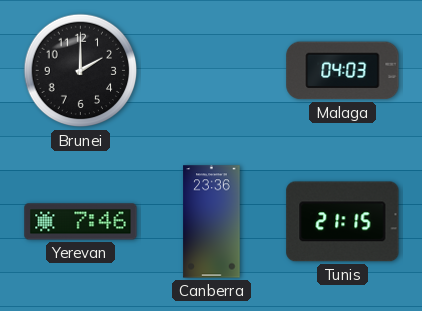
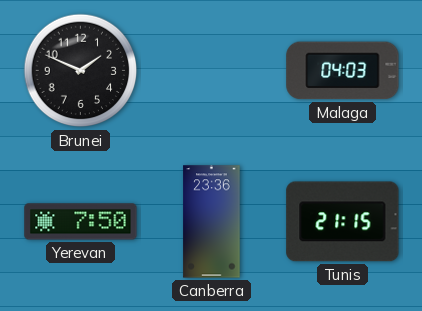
Brunei: 2:00 -> 1:49 (81, 71)
Yerevan: 7:46 -> 7:50 (81, 222)
